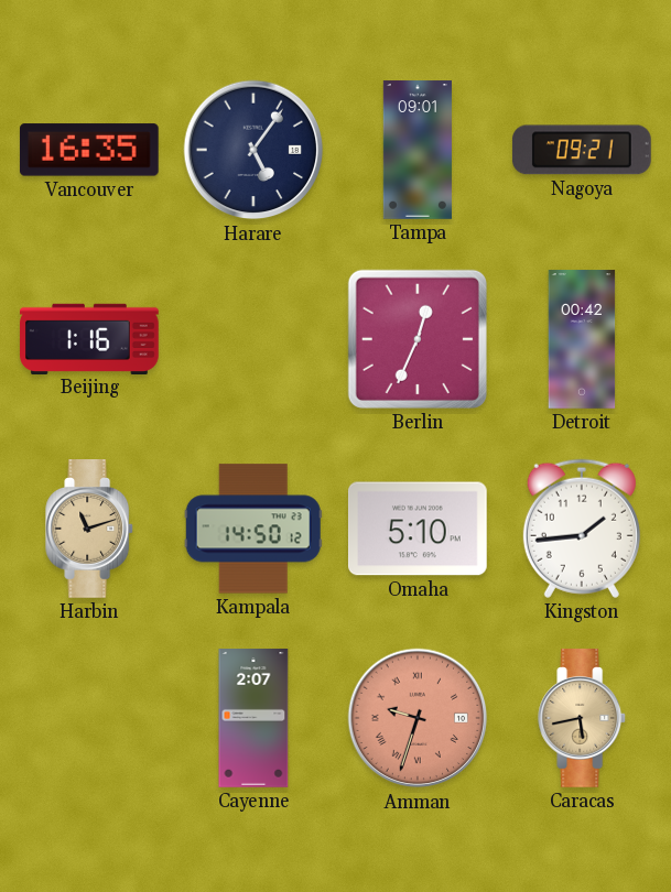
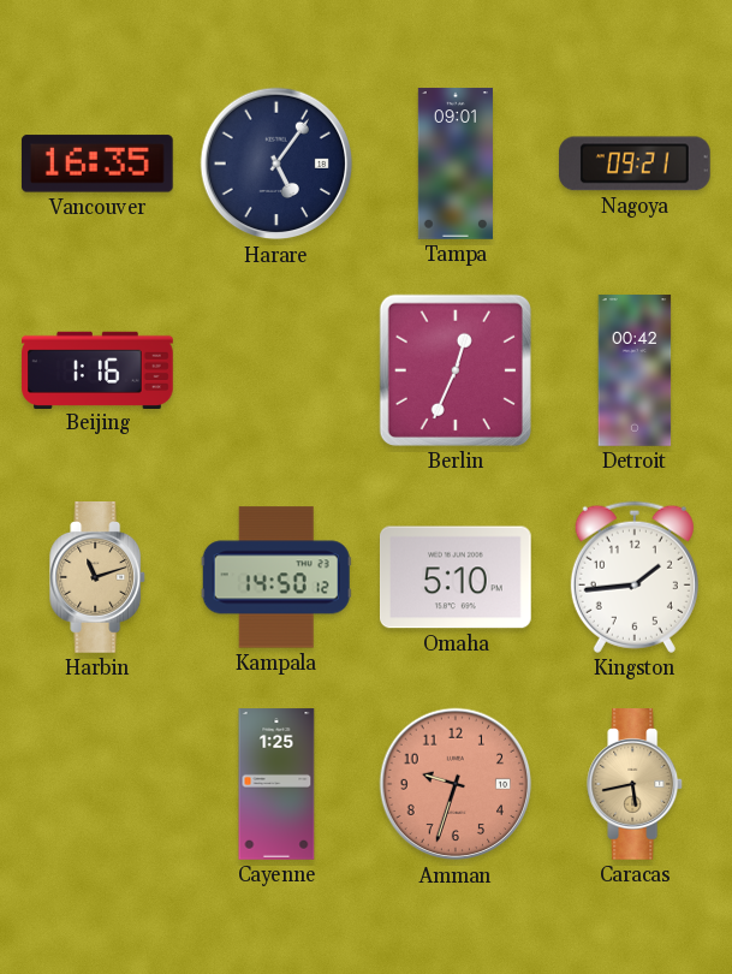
Cayenne: 2:07 -> 1:25 (276, 784)
Amman numerals: Roman -> Arabic (456, 784)
